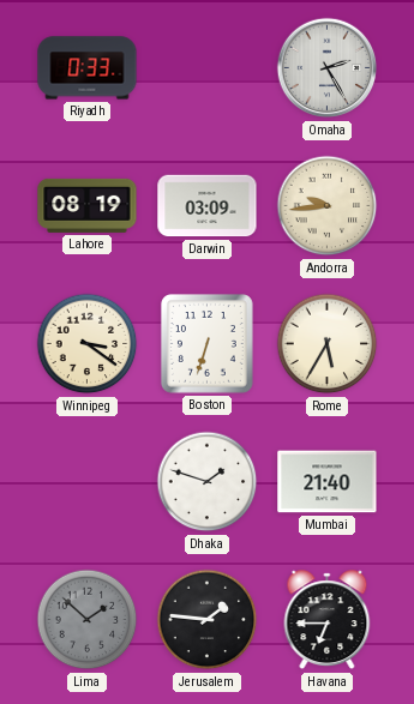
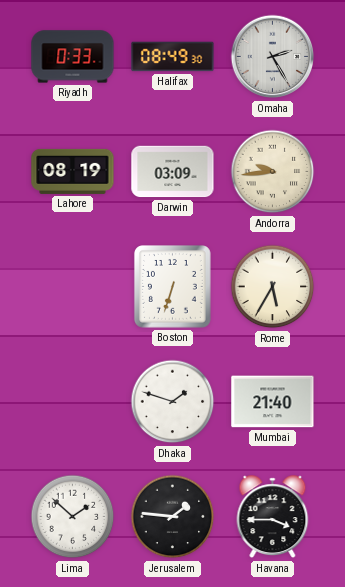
Halifax: none -> 08:49 (173, 57)
Winnipeg: 3:21 -> none (88, 344)
Lima dial: grey -> white (73, 517)
Havana: 6:45 -> 3:45 (273, 517)
